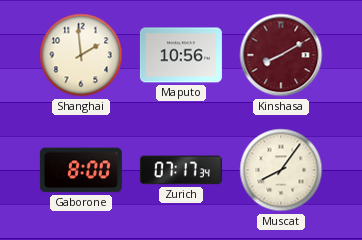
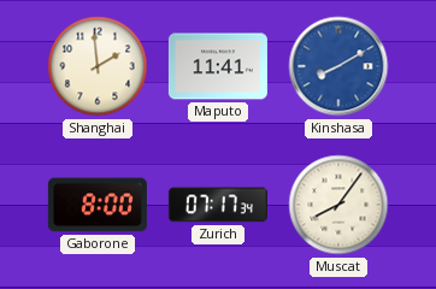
Maputo: 10:56 -> 11:41 (218, 66)
Kinshasa dial: burgundy -> blue (338, 66)
